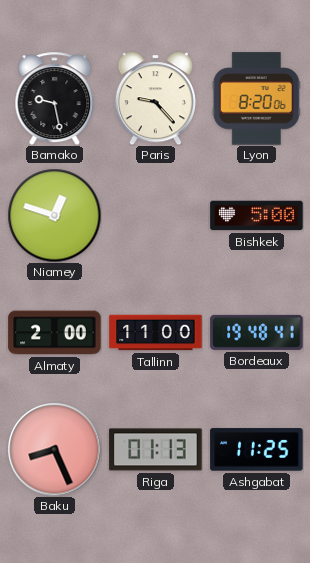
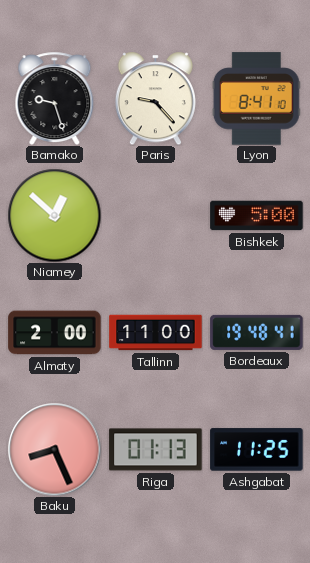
Bamako: 9:28 -> 9:27 (55, 98)
Lyon: 8:20 -> 8:41 (256, 99)
Niamey: 12:48 -> 12:52 (54, 215)
